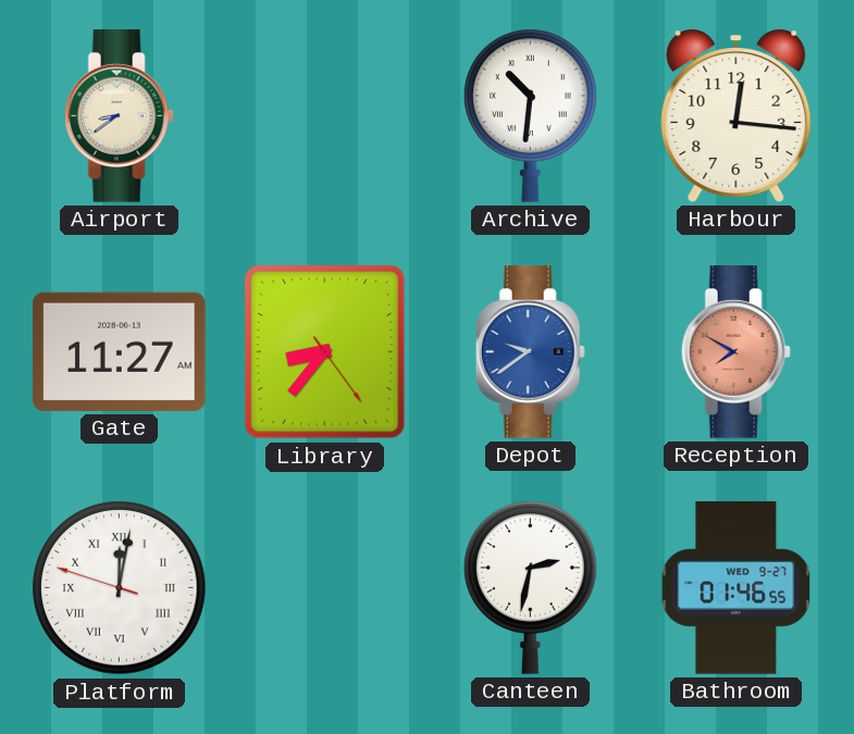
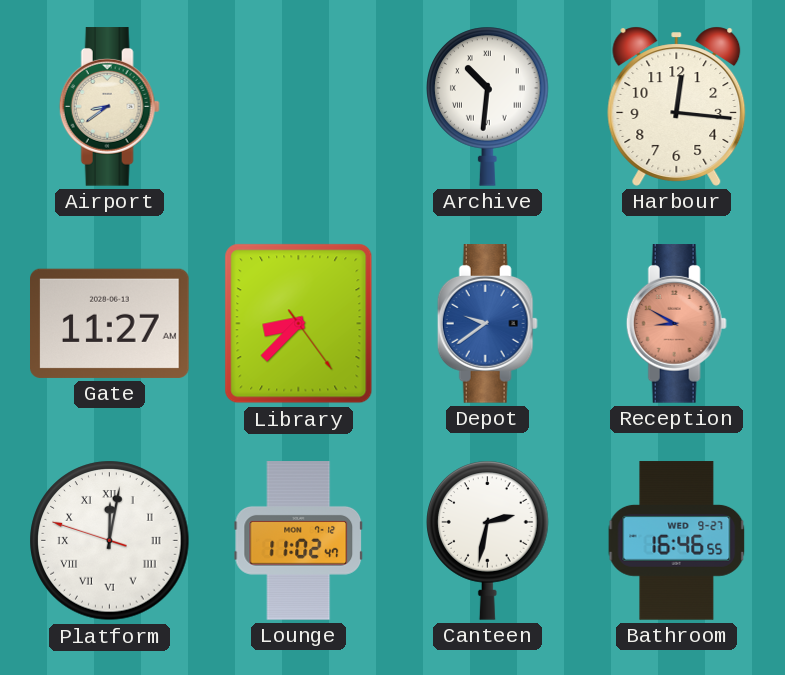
Library: 8:36 -> 8:37 (299, 324)
Reception: 7:50 -> 8:50 (676, 324)
Lounge: none -> 11:02 (299, 541)
Bathroom: 01:46 -> 16:46 (677, 541)
